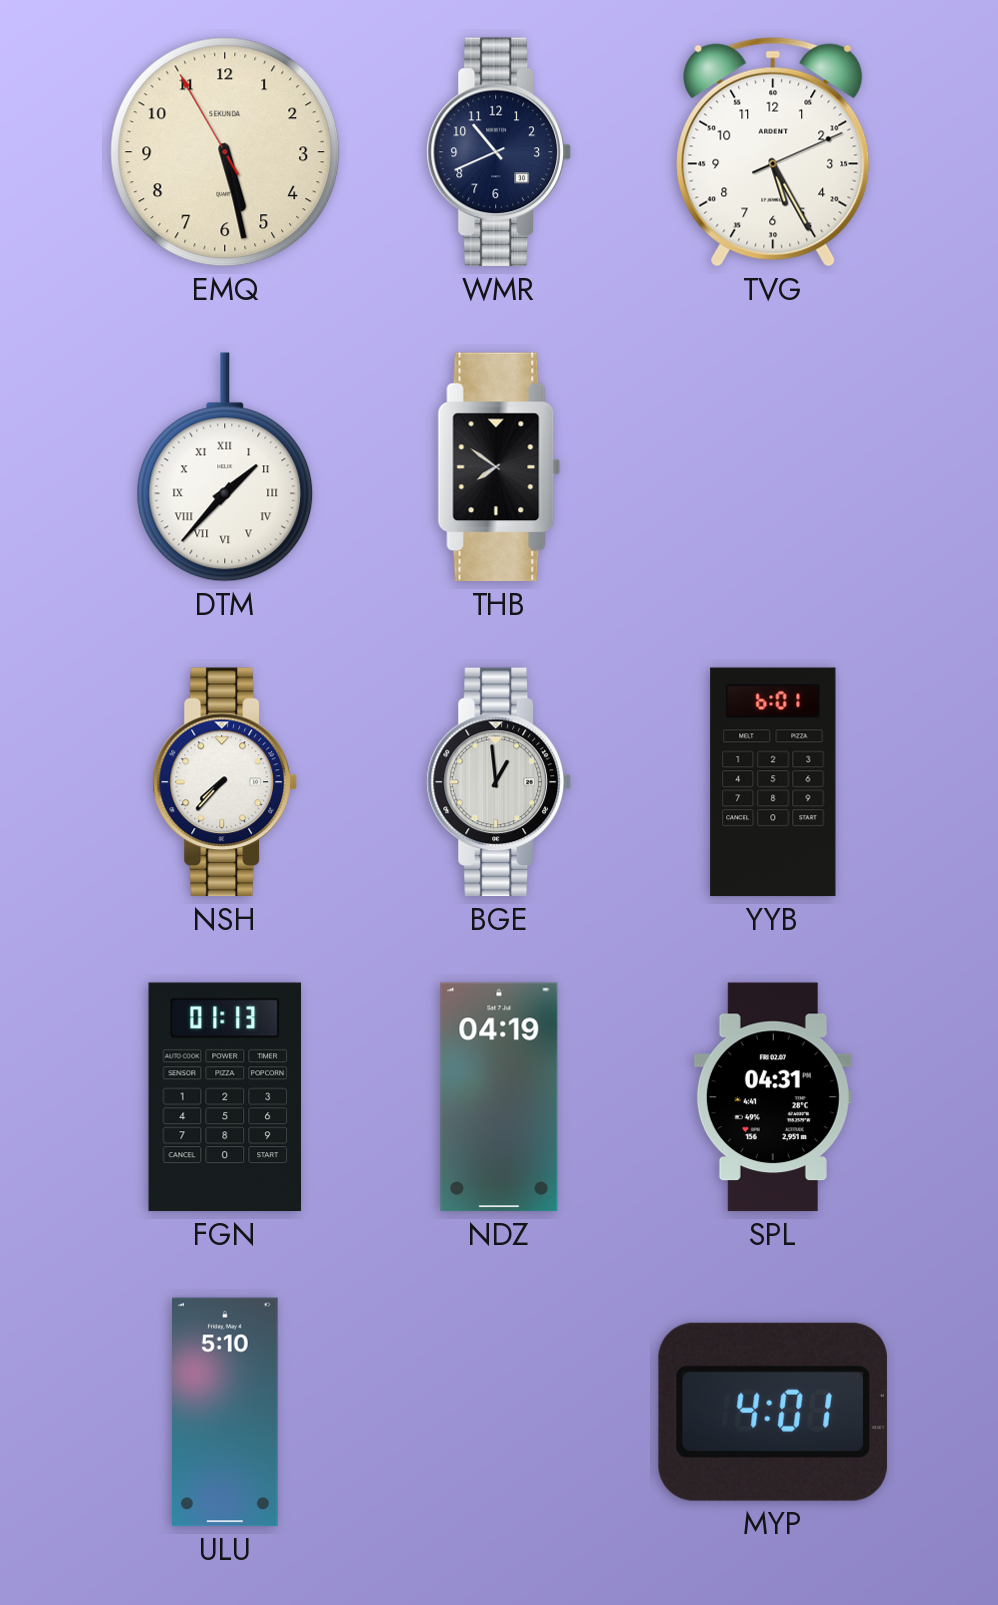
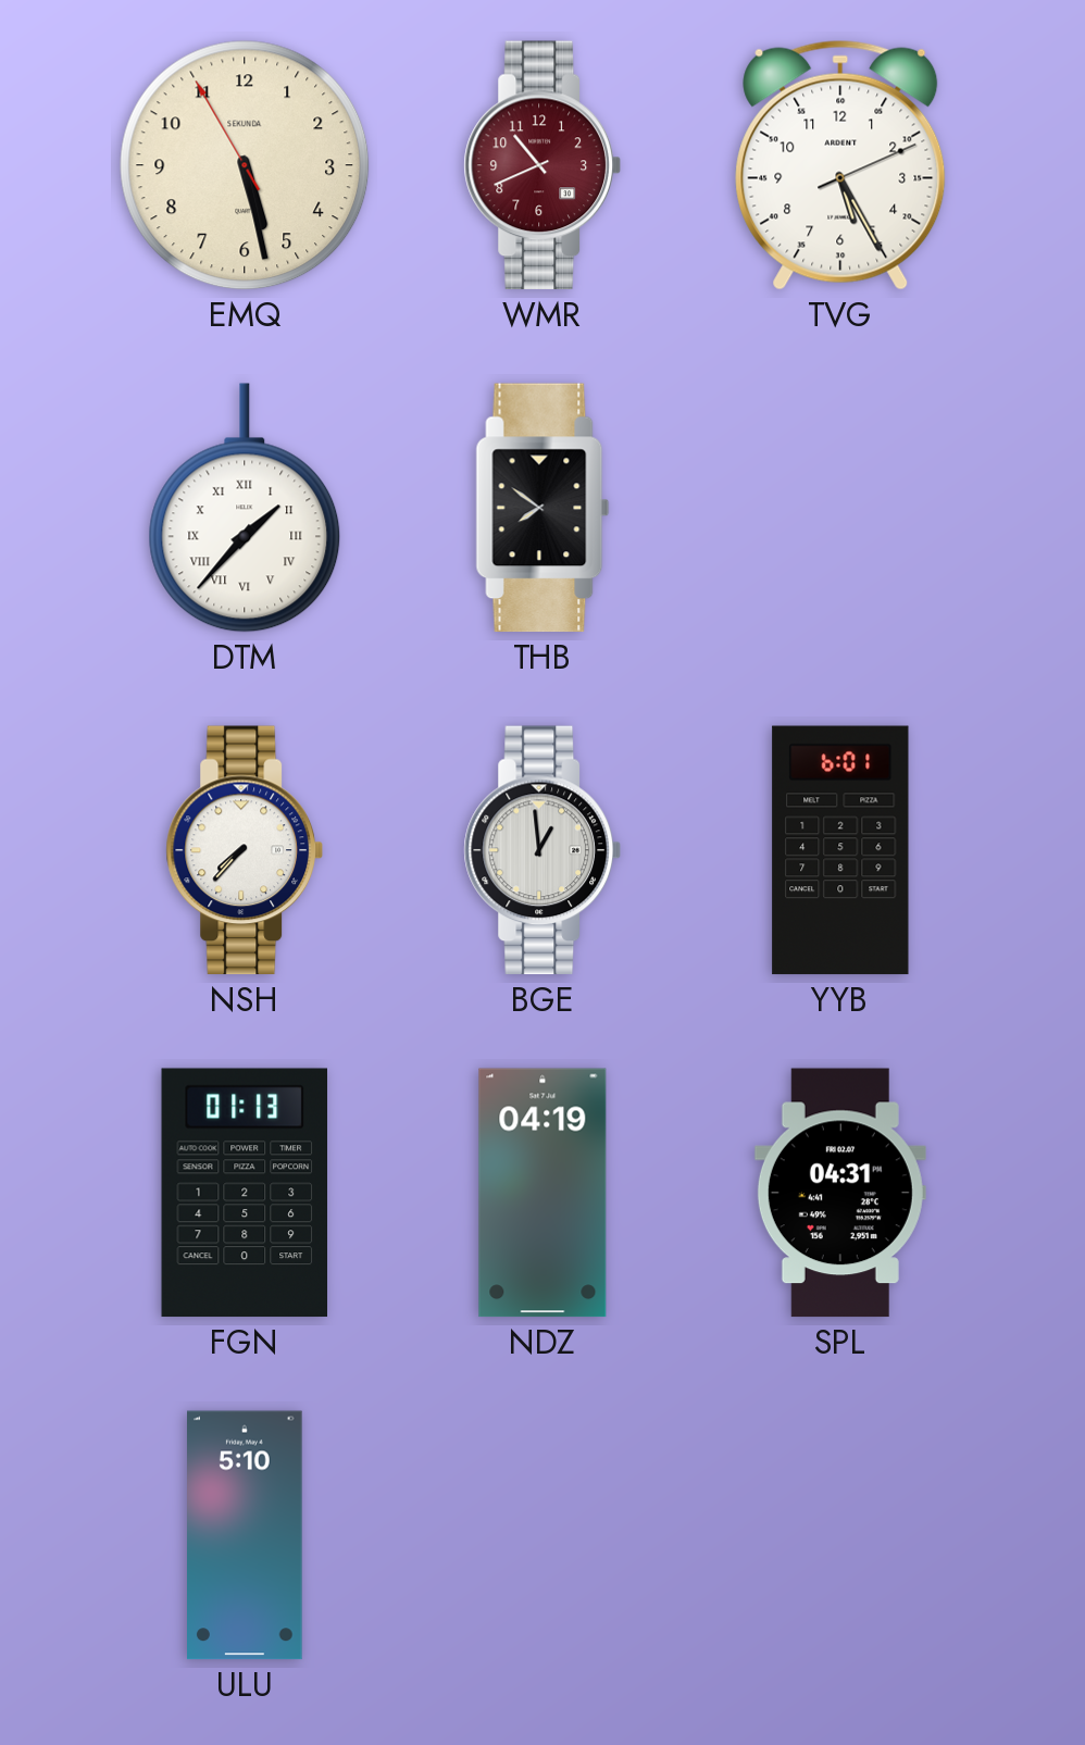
WMR dial: navy -> burgundy (541, 165)
MYP: 4:01 -> none (773, 1412)
